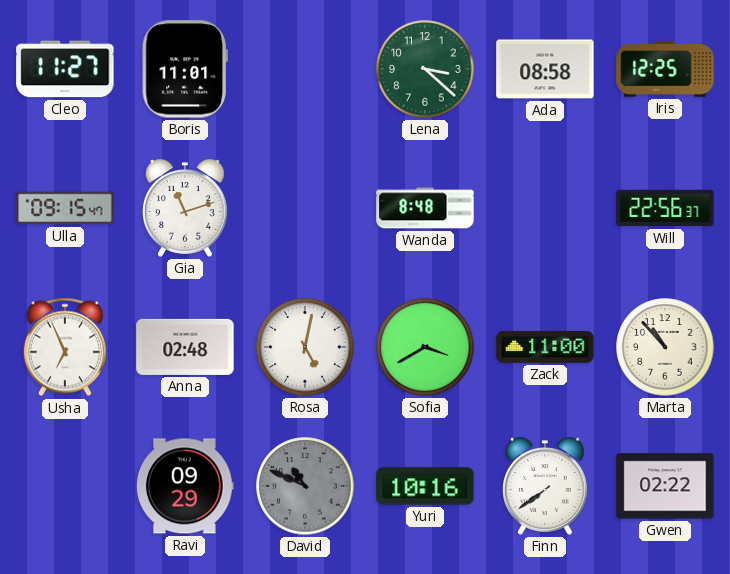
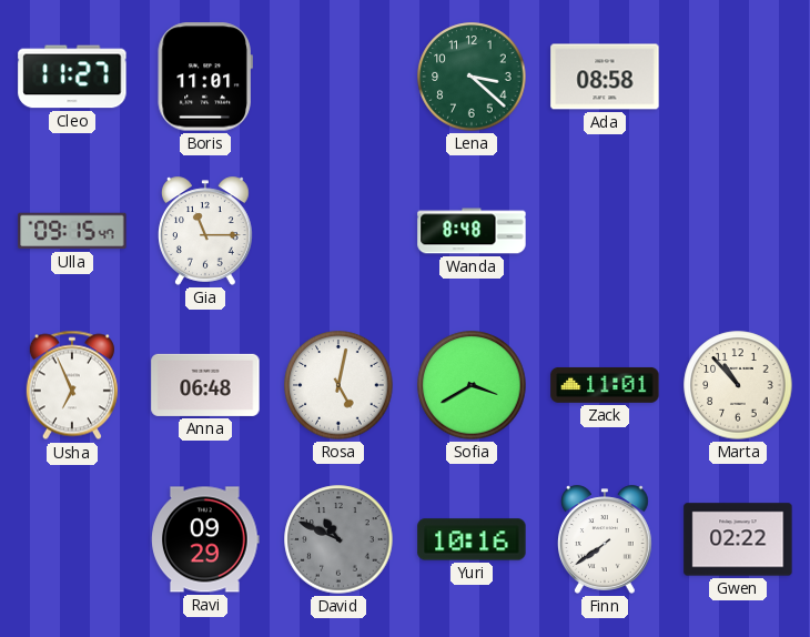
Iris: 12:25 -> none (665, 69)
Gia: 11:12 -> 11:15 (206, 231)
Will: 22:56 -> none (665, 208)
Anna: 02:48 -> 06:48 (205, 385)
Zack: 11:00 -> 11:01 (605, 385)
